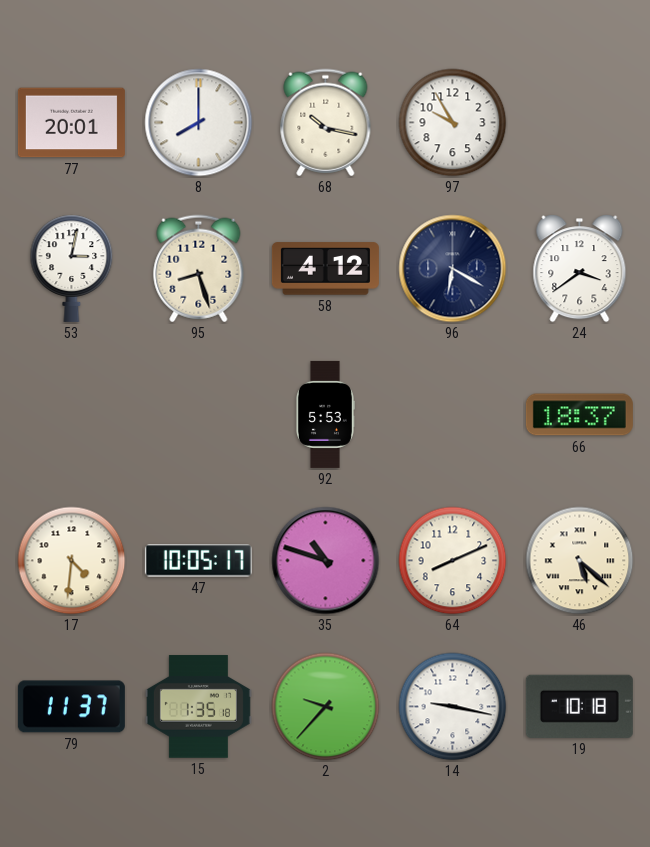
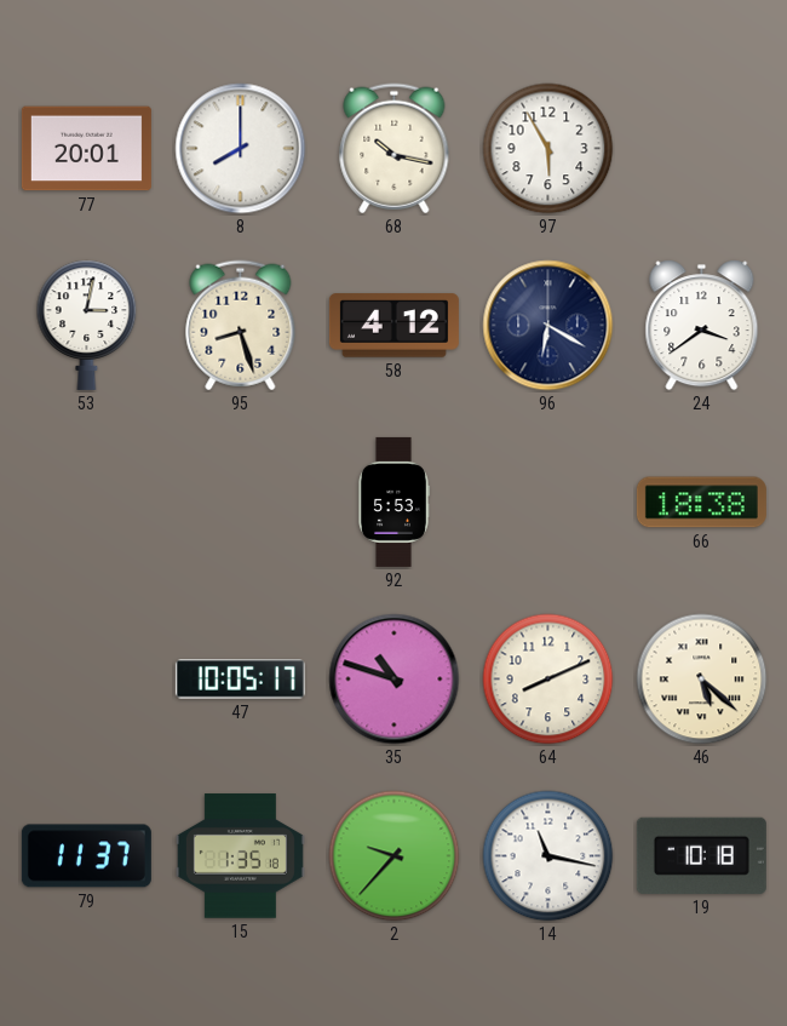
97: 9:55 -> 5:55 (548, 149)
66: 18:37 -> 18:38 (701, 503)
17: 4:31 -> none (72, 561)
14: 9:17 -> 11:17 (548, 856)
